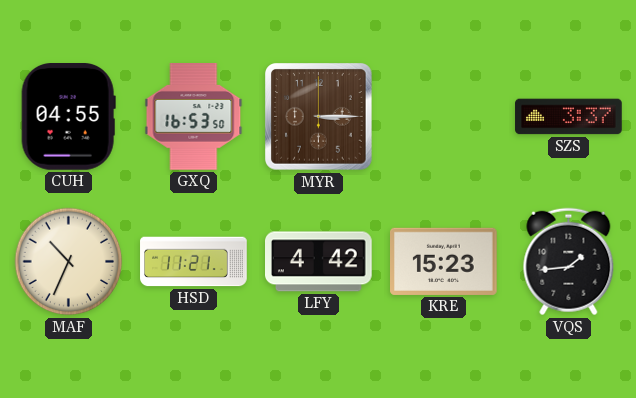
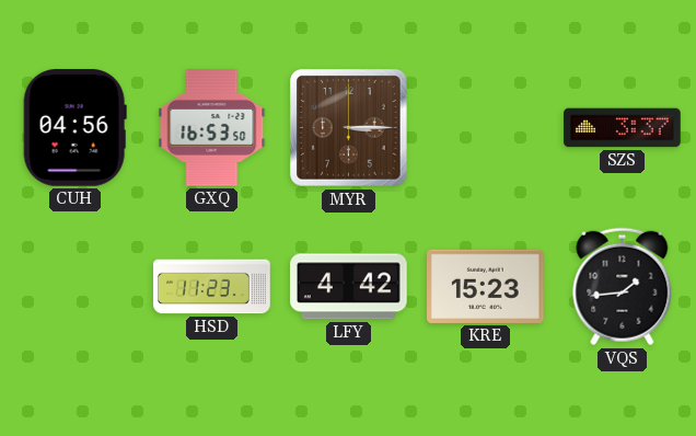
CUH: 04:55 -> 04:56 (74, 128)
MAF: 10:34 -> none (69, 262)
HSD: 11:21 -> 11:23 (212, 287)
